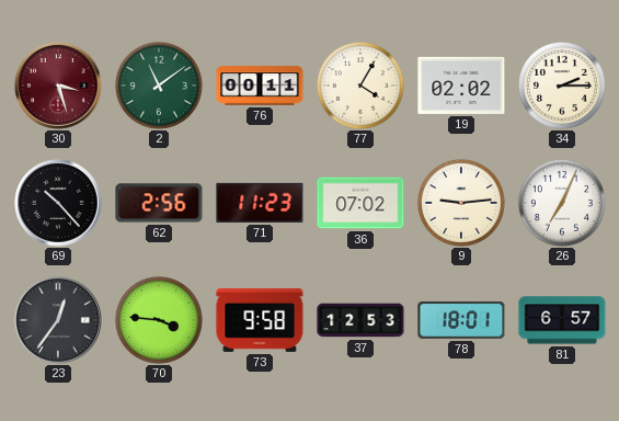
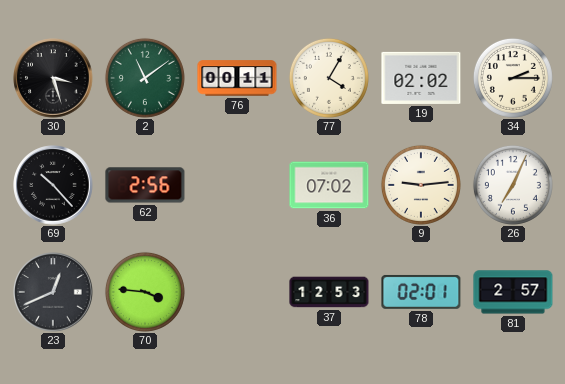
30 dial: burgundy -> black (53, 78)
71: 11:23 -> none (260, 203)
23: 12:36 -> 12:41 (53, 292)
73: 9:58 -> none (260, 320)
78: 18:01 -> 02:01 (421, 292)
81: 6:57 -> 2:57 (513, 292)
